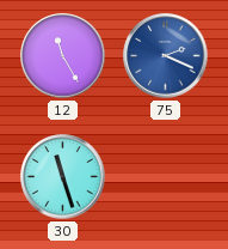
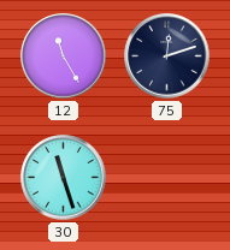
75: 2:19 -> 12:12 (167, 56)
75 dial: blue -> navy (167, 56)
